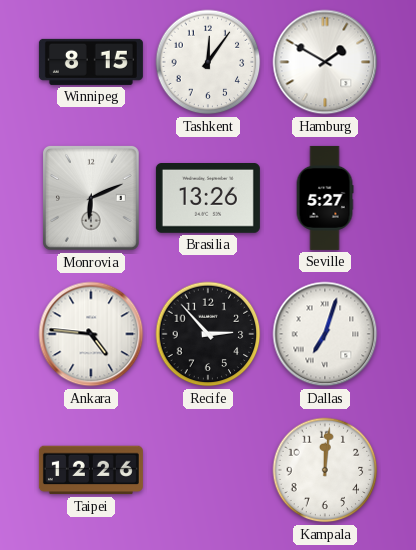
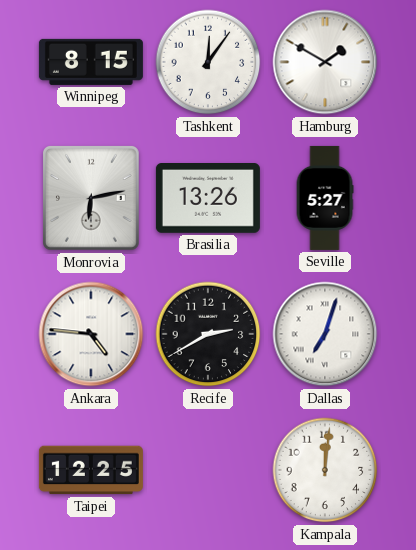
Monrovia: 6:11 -> 6:13 (91, 198)
Recife: 2:53 -> 2:40 (208, 334)
Taipei: 12:26 -> 12:25 (91, 470)
